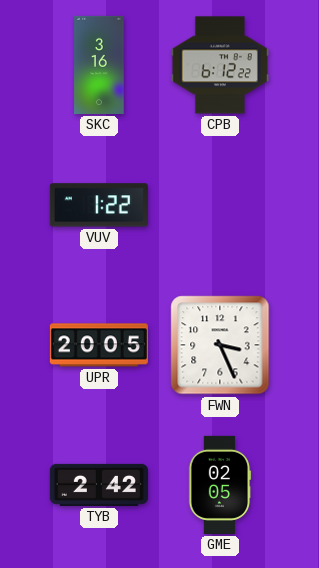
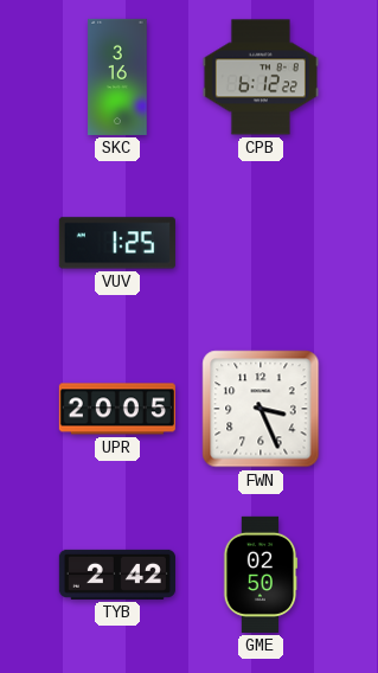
VUV: 1:22 -> 1:25 (117, 243)
GME: 02:05 -> 02:50 (261, 575)
